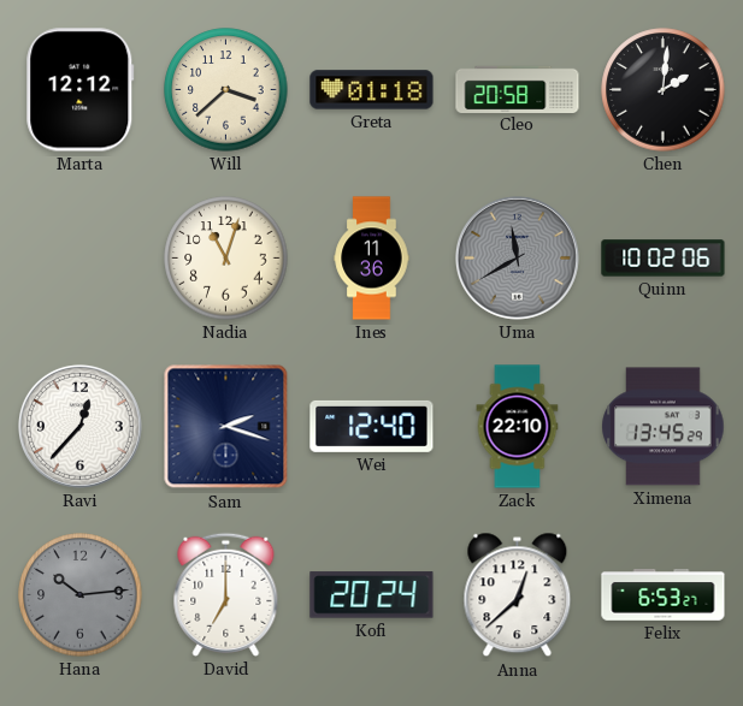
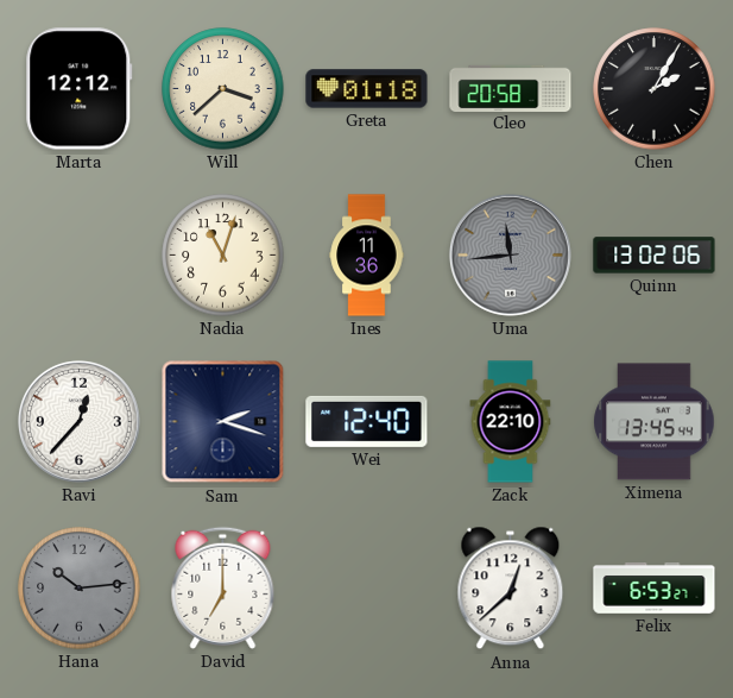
Chen: 2:01 -> 2:05 (655, 89)
Uma: 11:40 -> 11:44 (510, 254)
Quinn: 10:02 -> 13:02 (655, 256)
Ximena: 13:45:29 -> 13:45:44 (655, 422)
Kofi: 20:24 -> none (372, 595)
